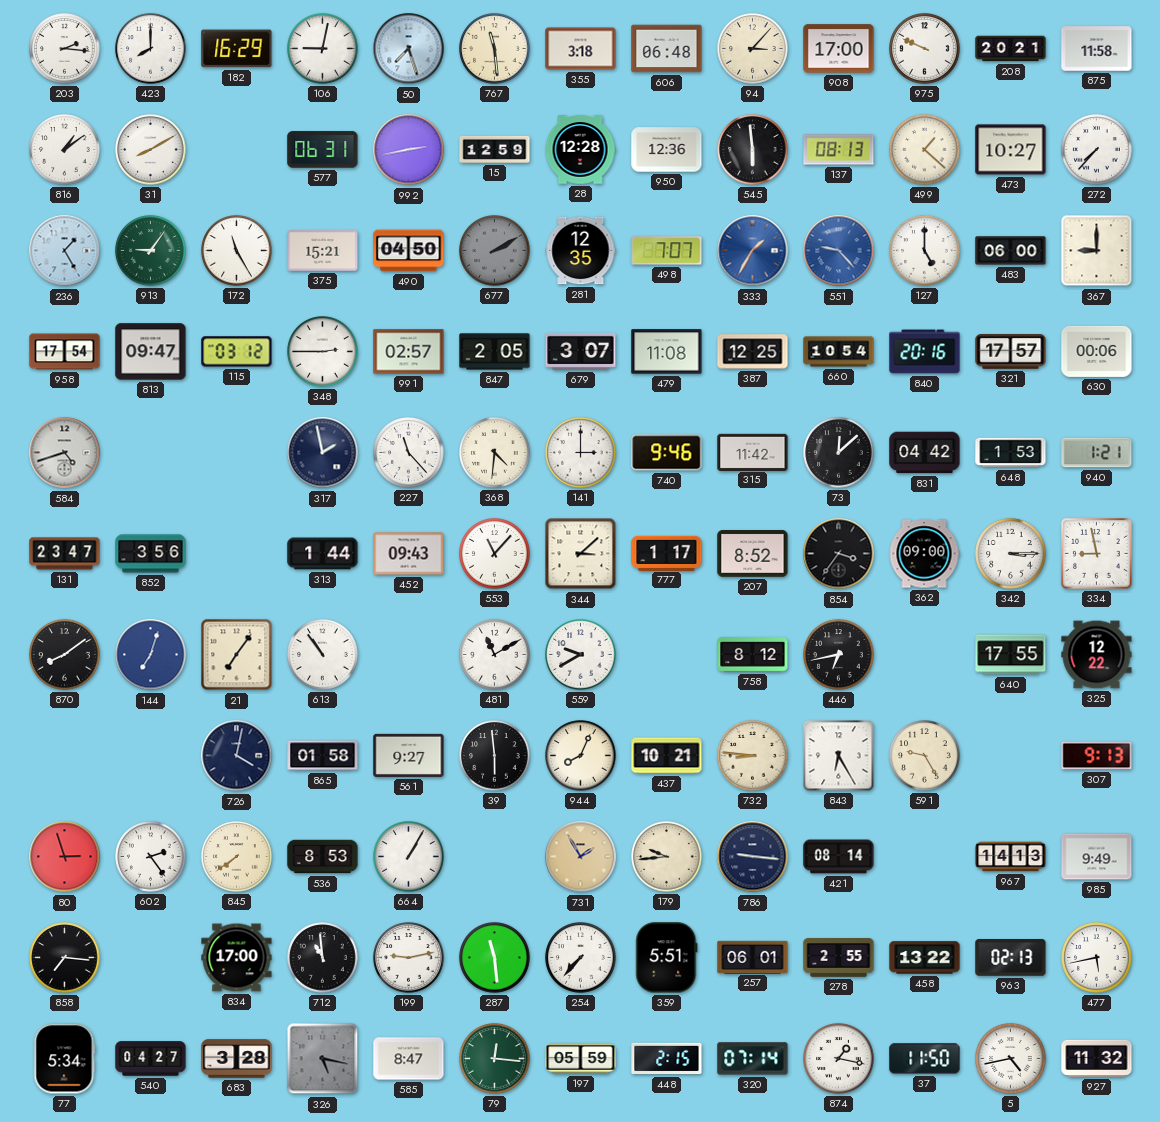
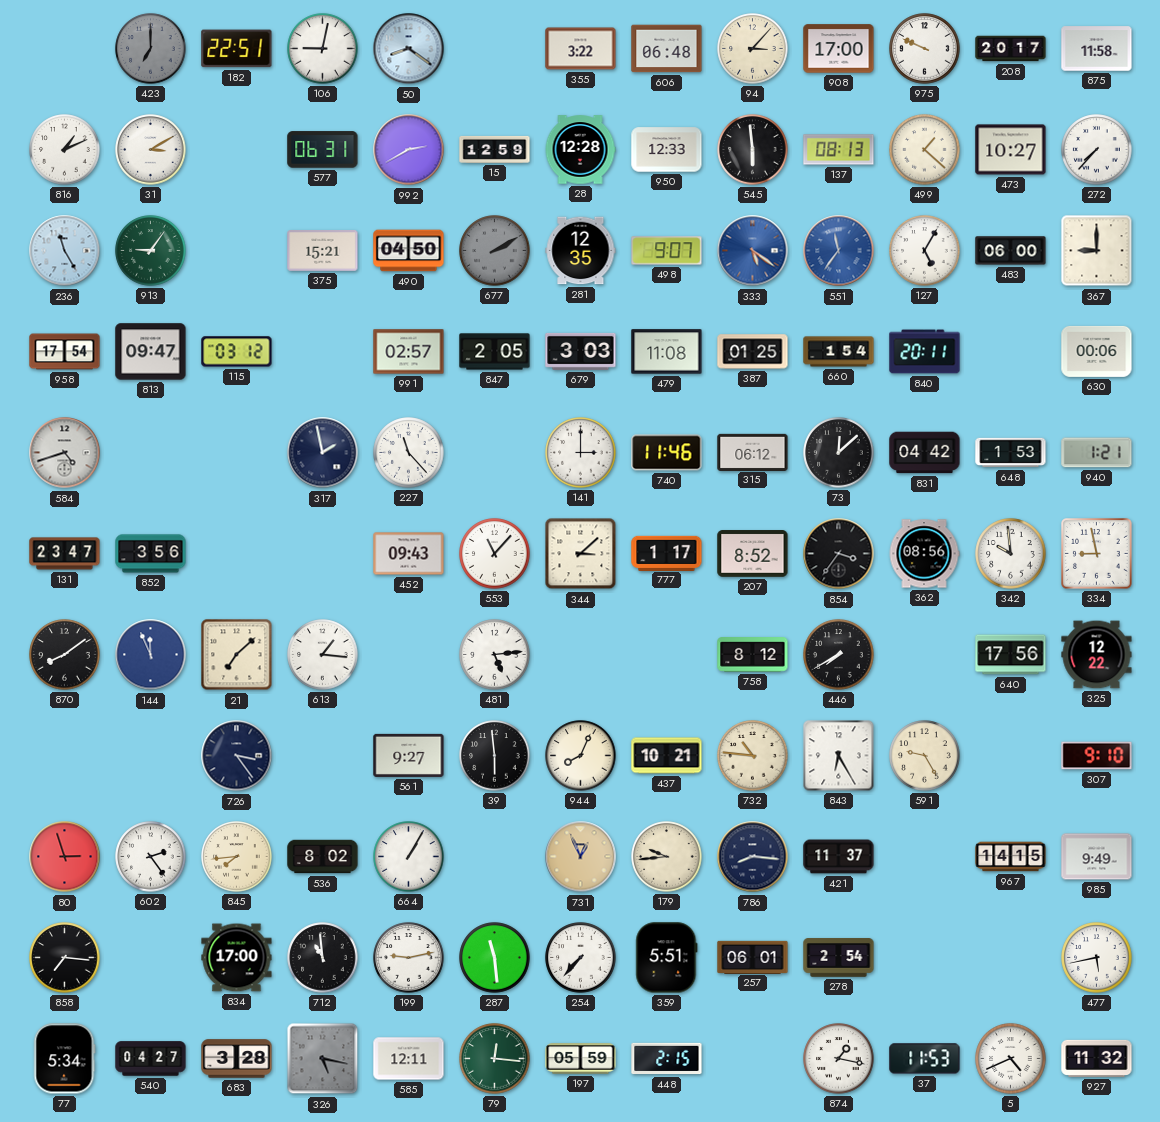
203: 2:16 -> none (65, 49)
423: 8:00 -> 7:00 (151, 49)
423 dial: white -> grey (151, 49)
182: 16:29 -> 22:51 (237, 49)
50: 7:27 -> 8:21 (409, 49)
767: 11:29 -> none (495, 49)
355: 3:18 -> 3:22 (581, 49)
208: 20:21 -> 20:17 (1011, 49)
816: 1:09 -> 1:11 (65, 150)
31: 8:10 -> 3:10 (151, 150)
992: 2:43 -> 2:40 (409, 150)
950: 12:36 -> 12:33 (667, 150)
236: 1:25 -> 11:25 (65, 251)
172: 11:25 -> none (237, 251)
498: 7:07 -> 9:07 (667, 251)
333: 1:35 -> 5:21 (753, 251)
551: 9:23 -> 11:36 (839, 251)
127: 5:00 -> 5:05 (925, 251)
348: 2:45 -> none (323, 352)
679: 3:07 -> 3:03 (581, 351)
387: 12:25 -> 01:25 (753, 352)
660: 10:54 -> 1:54 (839, 352)
840: 20:16 -> 20:11 (925, 352)
321: 17:57 -> none (1011, 352)
368: 4:31 -> none (495, 453)
740: 9:46 -> 11:46 (667, 453)
315: 11:42 -> 06:12 (753, 452)
313: 1:44 -> none (323, 554)
362: 09:00 -> 08:56 (924, 554)
342: 3:15 -> 9:59 (1011, 554)
144: 7:03 -> 11:56 (151, 655)
21: 7:06 -> 7:08 (237, 655)
613: 10:54 -> 1:16 (323, 655)
481: 11:10 -> 5:14 (495, 655)
559: 9:40 -> none (581, 655)
446: 6:43 -> 7:40 (839, 655)
640: 17:55 -> 17:56 (1011, 655)
726: 4:02 -> 3:24 (237, 756)
865: 01:58 -> none (323, 756)
732: 8:46 -> 10:46 (753, 756)
307: 9:13 -> 9:10 (1097, 756)
845: 7:39 -> 7:44 (237, 857)
536: 8:53 -> 8:02 (323, 857)
731: 1:55 -> 12:56 (581, 857)
786: 9:16 -> 8:16 (753, 857)
421: 08:14 -> 11:37 (839, 857)
967: 14:13 -> 14:15 (1011, 857)
278: 2:55 -> 2:54 (839, 958)
458: 13:22 -> none (925, 958)
963: 02:13 -> none (1011, 958)
585: 8:47 -> 12:11 (409, 1059)
320: 07:14 -> none (753, 1059)
37: 11:50 -> 11:53 (925, 1059)
5: 4:43 -> 4:41 (1011, 1059)
